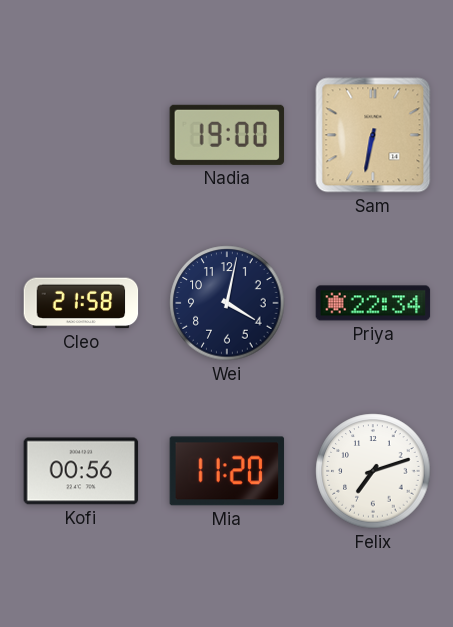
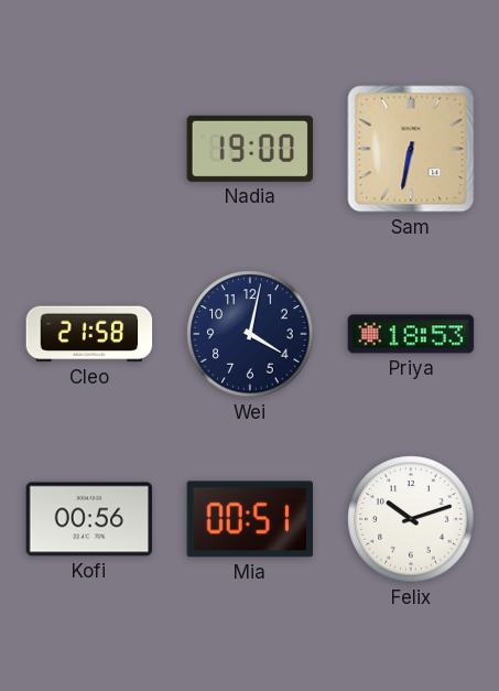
Priya: 22:34 -> 18:53 (411, 334)
Mia: 11:20 -> 00:51 (250, 519)
Felix: 7:12 -> 10:12 (411, 519)
